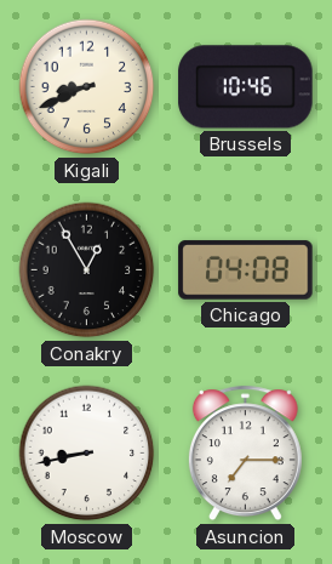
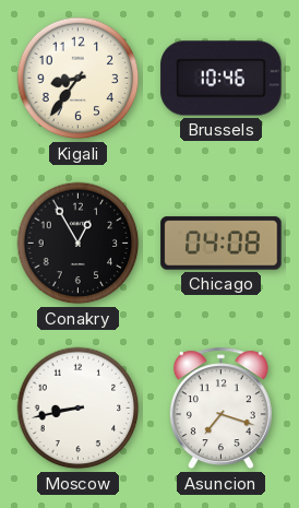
Kigali: 8:41 -> 8:36 (79, 79)
Asuncion: 7:15 -> 7:18 (220, 409)
